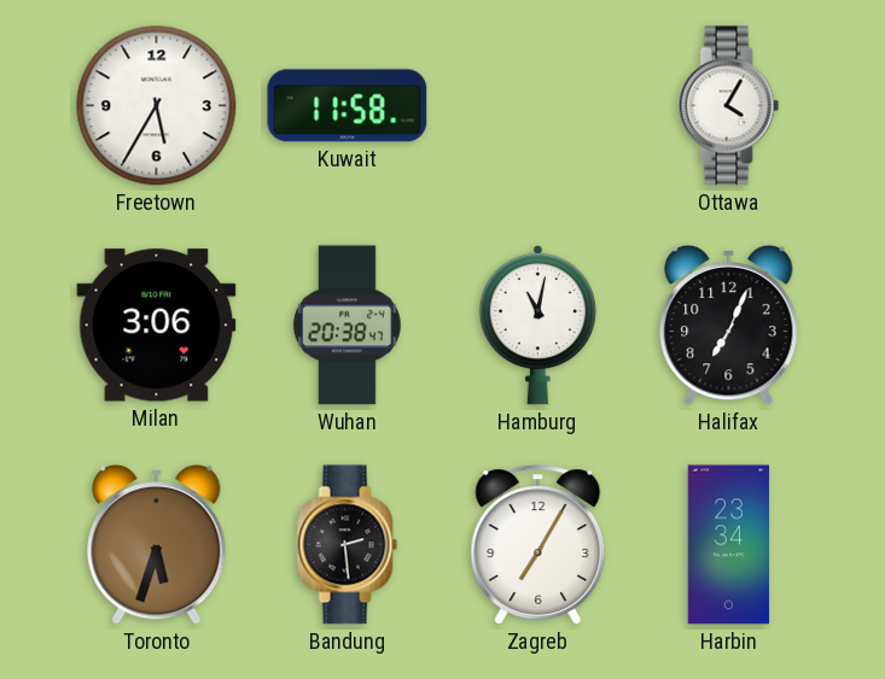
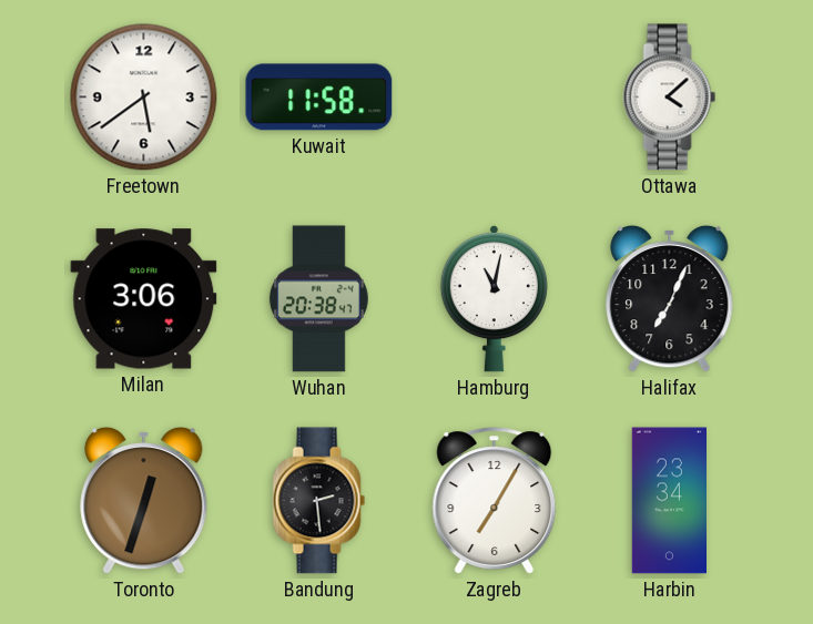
Freetown: 5:35 -> 5:39 (144, 98)
Ottawa: 4:05 -> 4:08 (670, 98)
Toronto: 5:33 -> 12:33 (144, 500)
